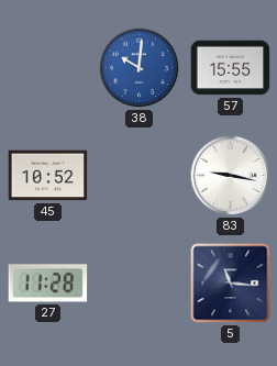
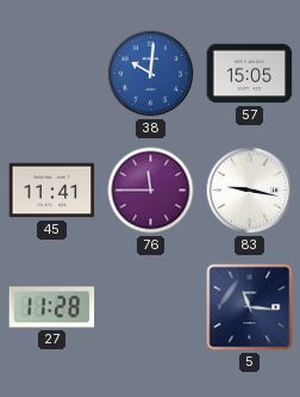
57: 15:55 -> 15:05 (250, 74)
45: 10:52 -> 11:41 (52, 191)
76: none -> 11:45 (151, 191)
